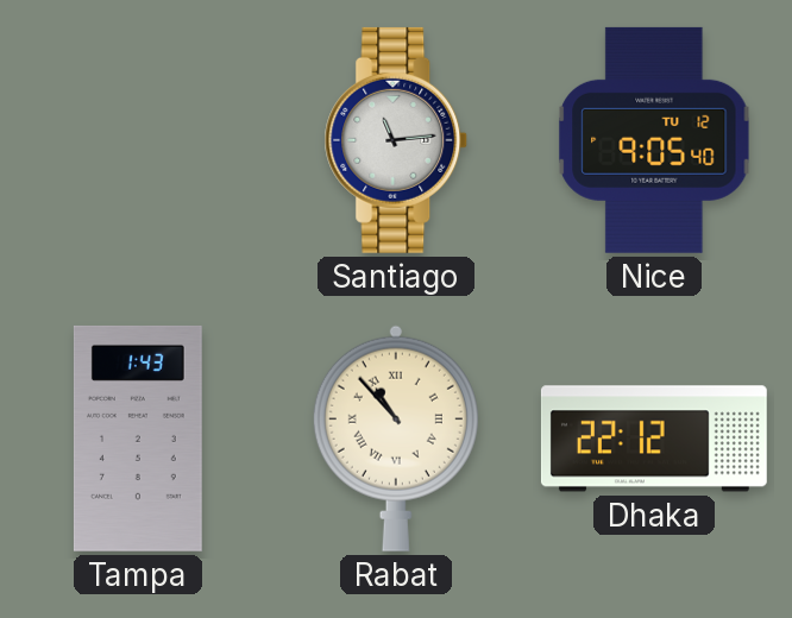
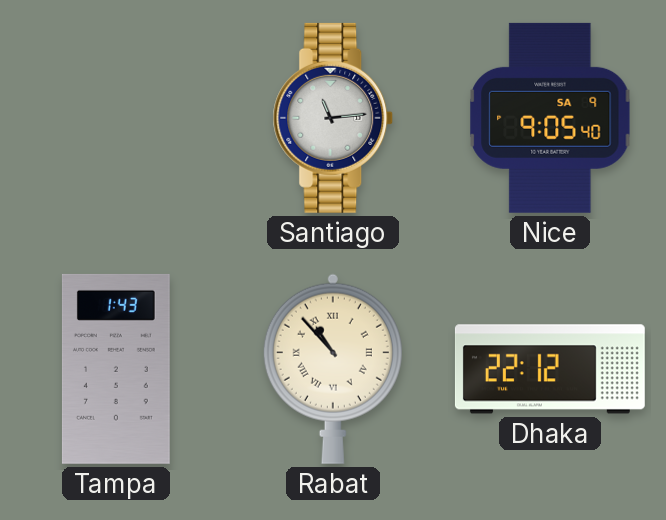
Nice date: TU 12 -> SA 9 (550, 118)
